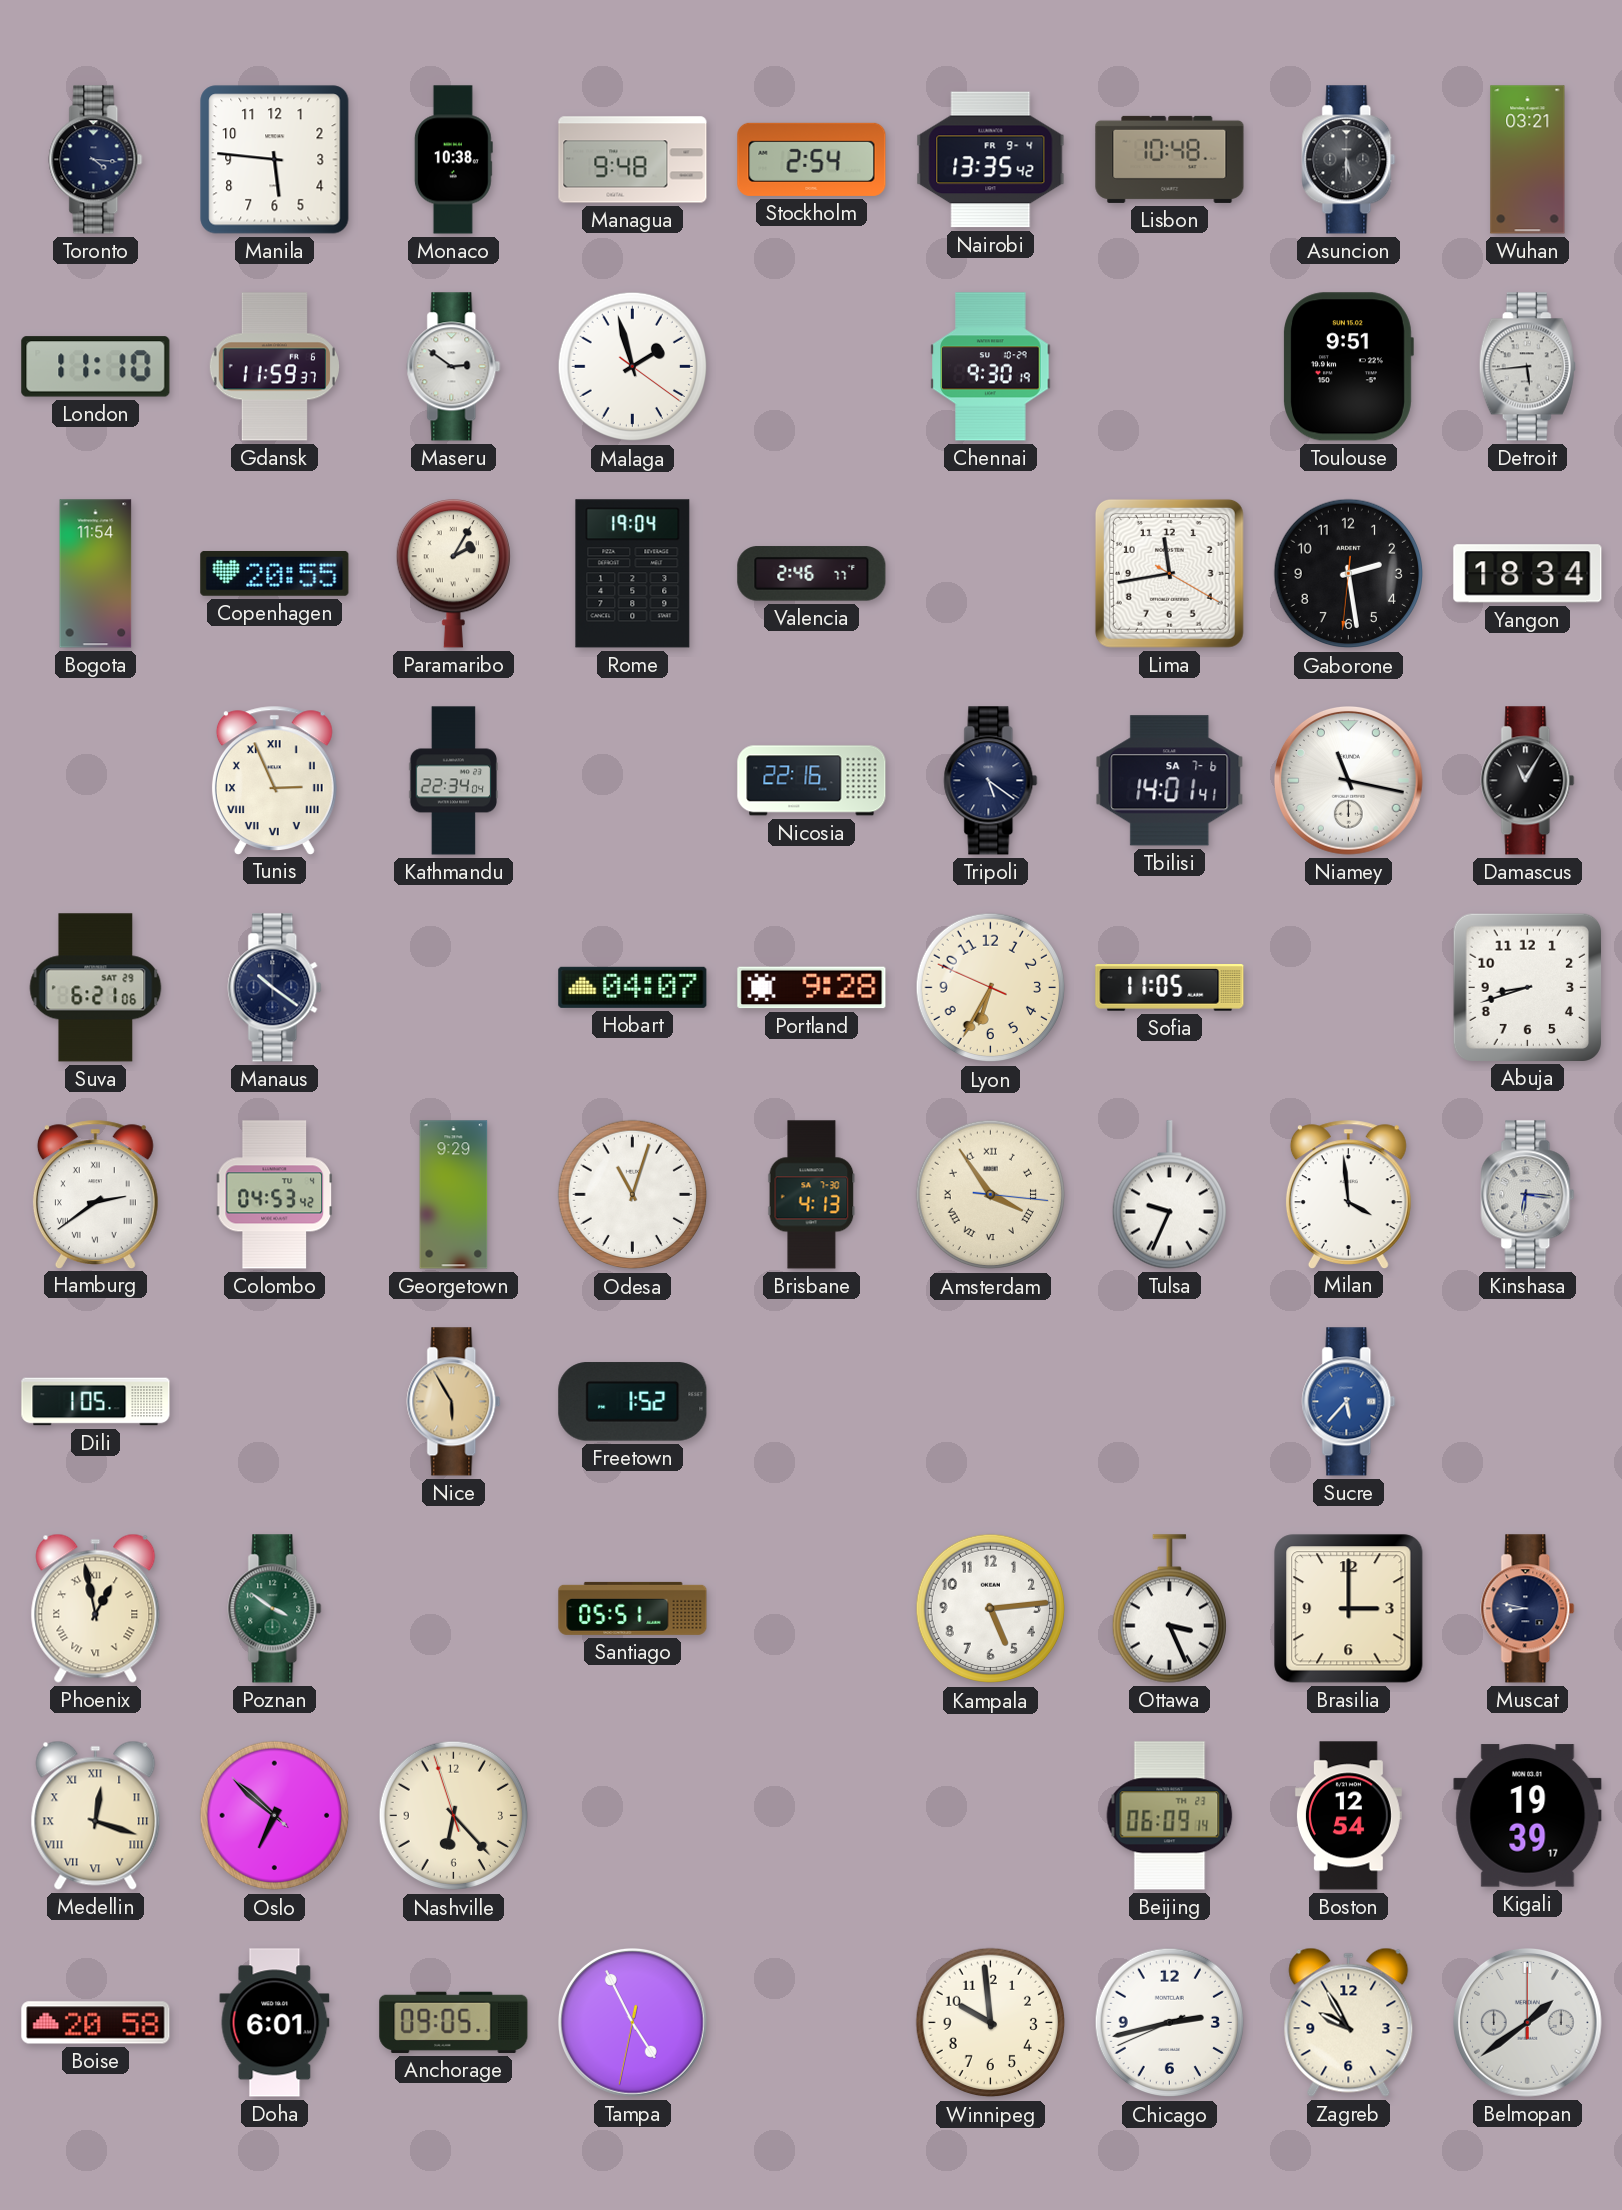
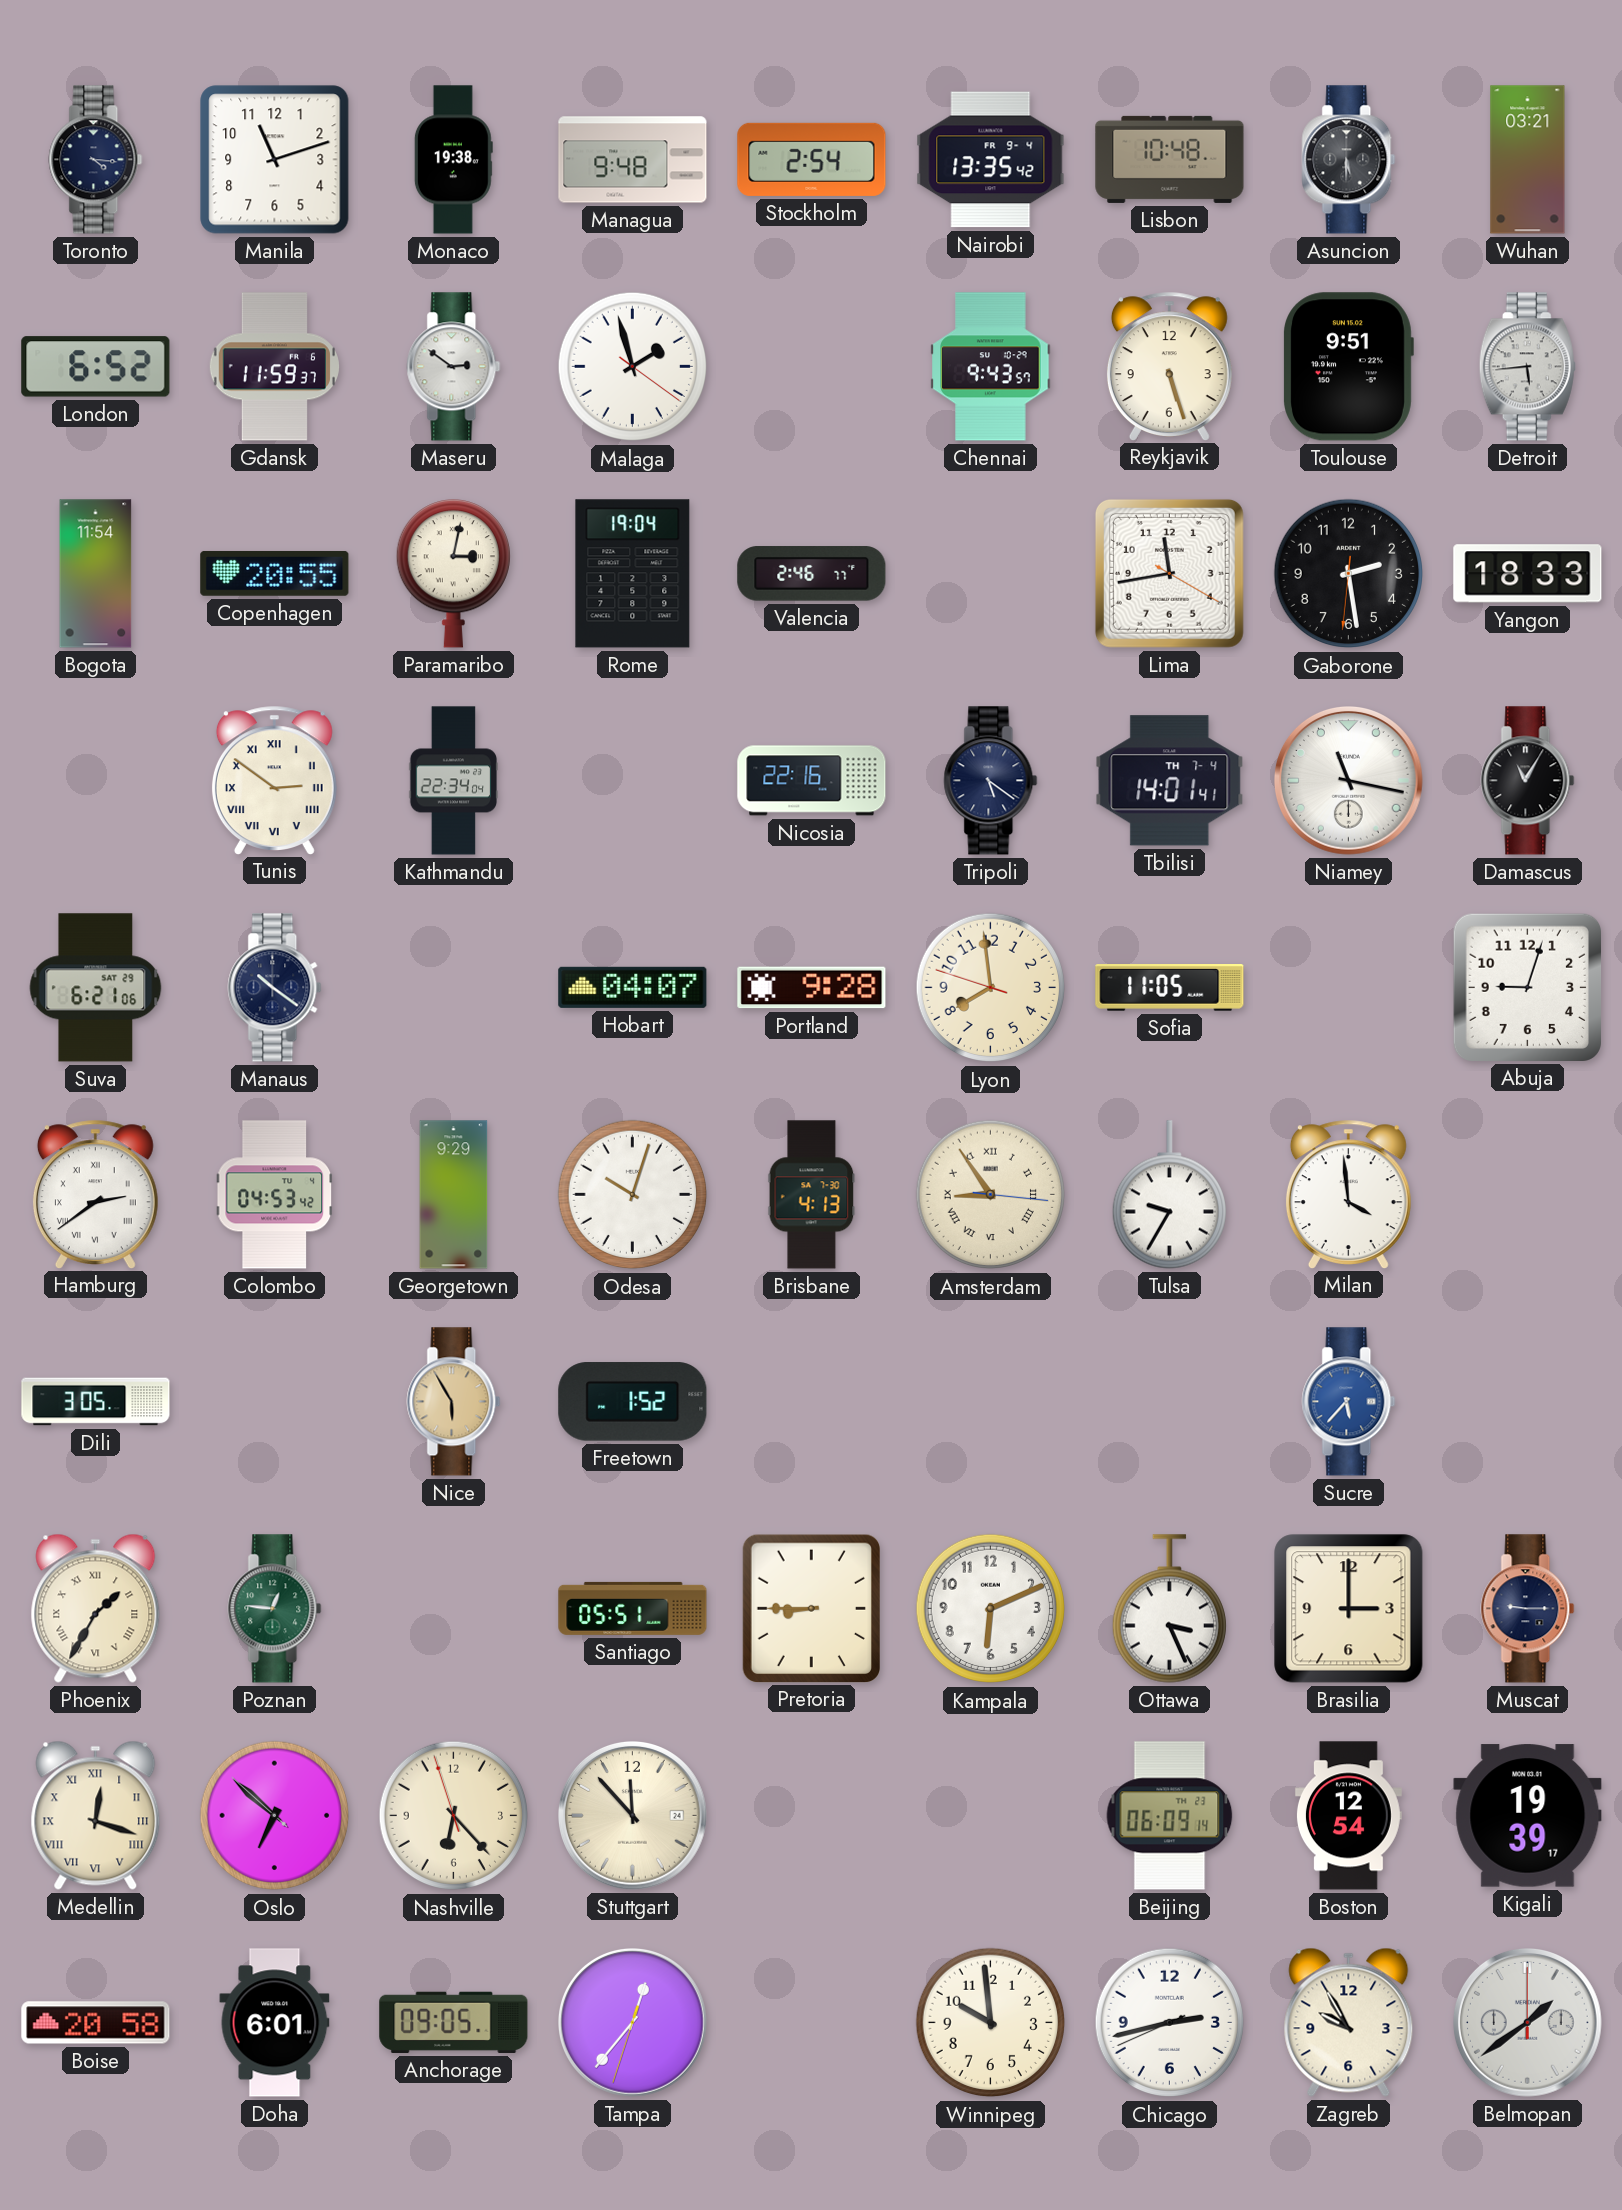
Manila: 5:46 -> 11:12 (275, 160)
Monaco: 10:38 -> 19:38 (453, 160)
London: 11:10 -> 6:52 (96, 367)
Chennai: 9:30 -> 9:43 (991, 367)
Reykjavik: none -> 5:27 (1169, 366)
Paramaribo: 2:05 -> 3:02 (453, 574)
Yangon: 18:34 -> 18:33 (1528, 574)
Tunis: 2:56 -> 2:51 (274, 780)
Tbilisi date: SA 7-6 -> TH 7-4 (1170, 781)
Lyon: 6:34 -> 7:58 (991, 988)
Abuja: 8:42 -> 9:03 (1527, 987)
Odesa: 11:03 -> 10:03 (633, 1195)
Amsterdam: 3:54 -> 8:54 (991, 1195)
Tulsa: 9:34 -> 9:35 (1169, 1195)
Kinshasa: 6:16 -> none (1528, 1195)
Dili: 1:05 -> 3:05 (96, 1402)
Phoenix: 12:58 -> 1:35 (96, 1608)
Poznan: 3:51 -> 12:46 (275, 1609)
Pretoria: none -> 8:45 (811, 1608)
Kampala: 5:14 -> 6:11 (991, 1609)
Muscat: 8:47 -> 9:15 (1528, 1609)
Stuttgart: none -> 11:53 (633, 1816)
Tampa: 4:55 -> 12:36 (633, 2023)
